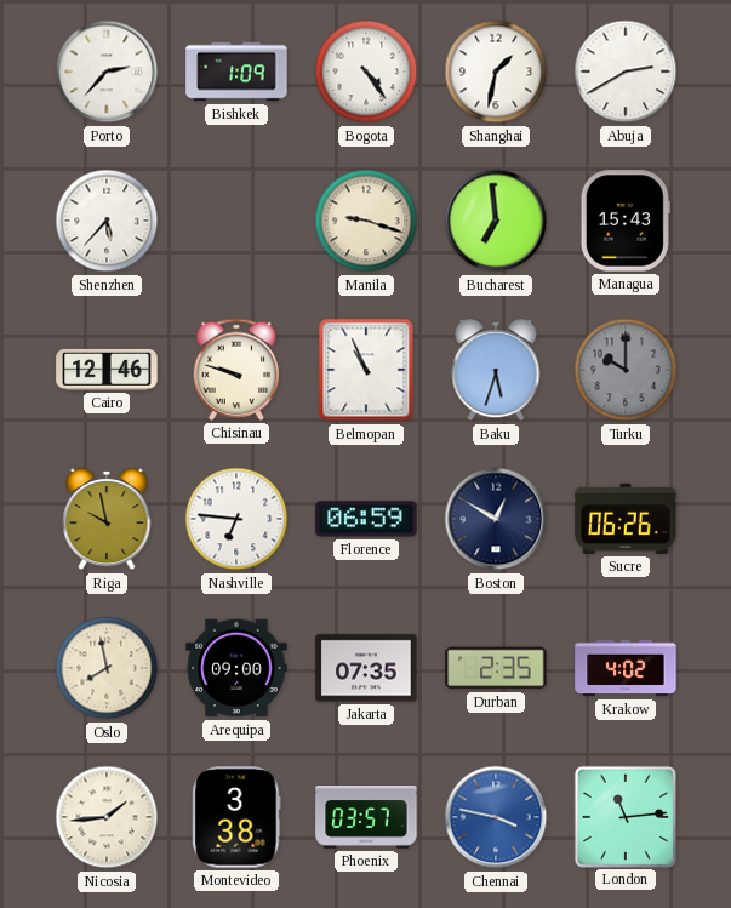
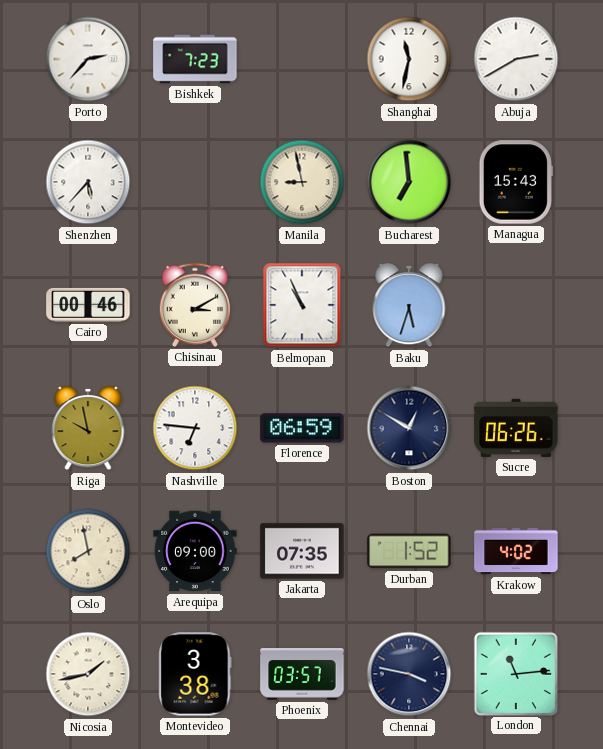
Bishkek: 1:09 -> 7:23 (195, 59)
Bogota: 4:24 -> none (366, 72)
Shanghai: 1:32 -> 11:32 (409, 59)
Manila: 9:18 -> 8:58 (302, 182)
Cairo: 12:46 -> 00:46 (88, 305)
Chisinau: 9:48 -> 3:10 (195, 305)
Turku: 10:00 -> none (626, 370)
Durban: 2:35 -> 1:52 (409, 551)
Nicosia: 1:44 -> 1:43 (88, 674)
Chennai dial: blue -> navy (409, 674)
